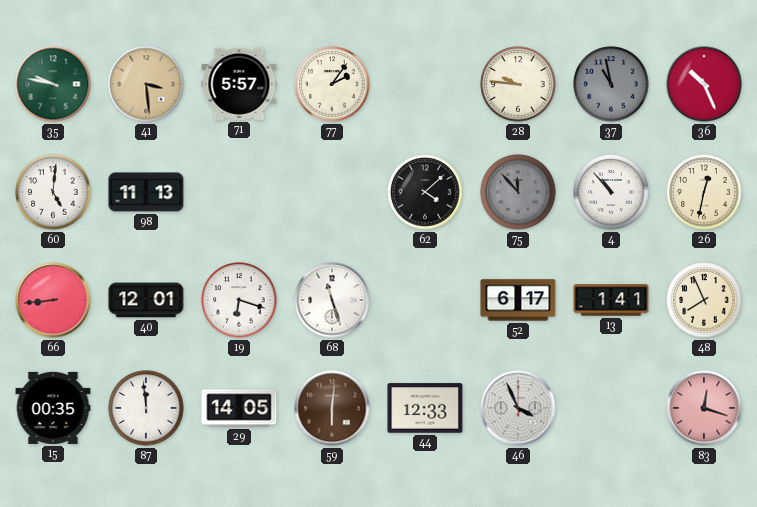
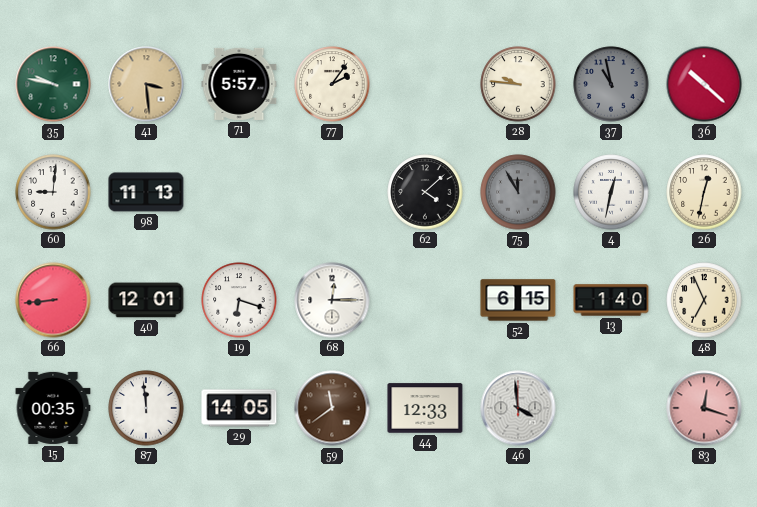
36: 10:26 -> 10:22 (704, 84)
60: 5:01 -> 9:01 (53, 192)
75: 11:53 -> 11:55 (518, 192)
4: 10:53 -> 12:32 (611, 192)
68: 11:27 -> 12:15 (332, 300)
52: 6:17 -> 6:15 (518, 300)
13: 1:41 -> 1:40 (611, 300)
48: 7:56 -> 6:56 (704, 300)
59: 6:01 -> 11:39 (332, 408)
46: 3:56 -> 3:59 (518, 408)
